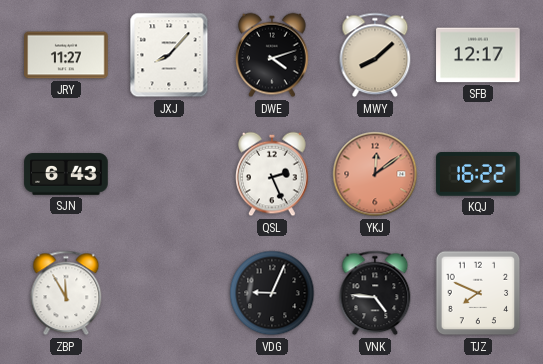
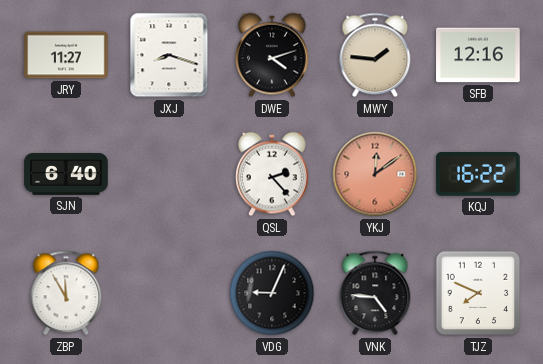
JXJ: 8:07 -> 8:18 (169, 55)
MWY: 8:08 -> 1:46 (375, 55)
SFB: 12:17 -> 12:16 (478, 55)
SJN: 6:43 -> 6:40 (66, 174)
QSL: 2:26 -> 2:23 (272, 174)
